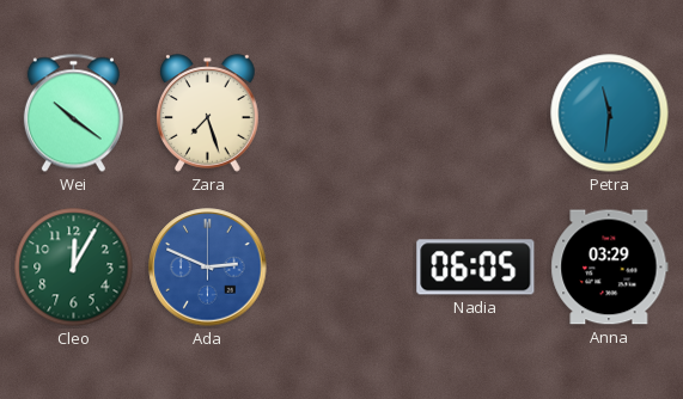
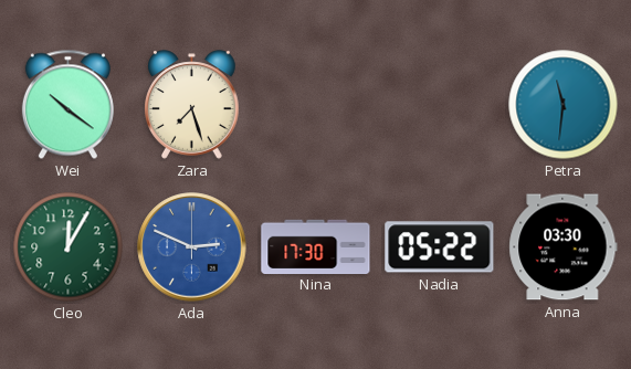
Nina: none -> 17:30 (316, 246)
Nadia: 06:05 -> 05:22 (440, 247)
Anna: 03:29 -> 03:30 (564, 247)
